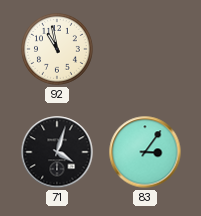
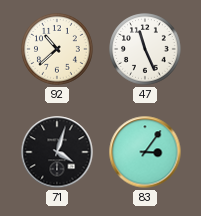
92: 10:58 -> 10:38 (57, 49)
47: none -> 11:26 (145, 49)
